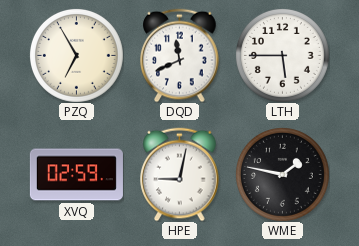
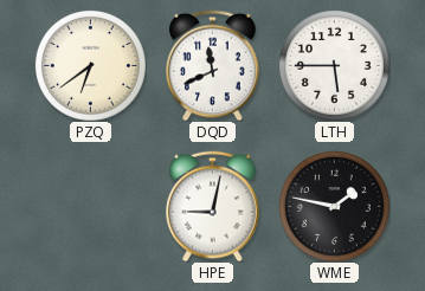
PZQ: 6:55 -> 6:39 (90, 65)
XVQ: 02:59 -> none (76, 175)
